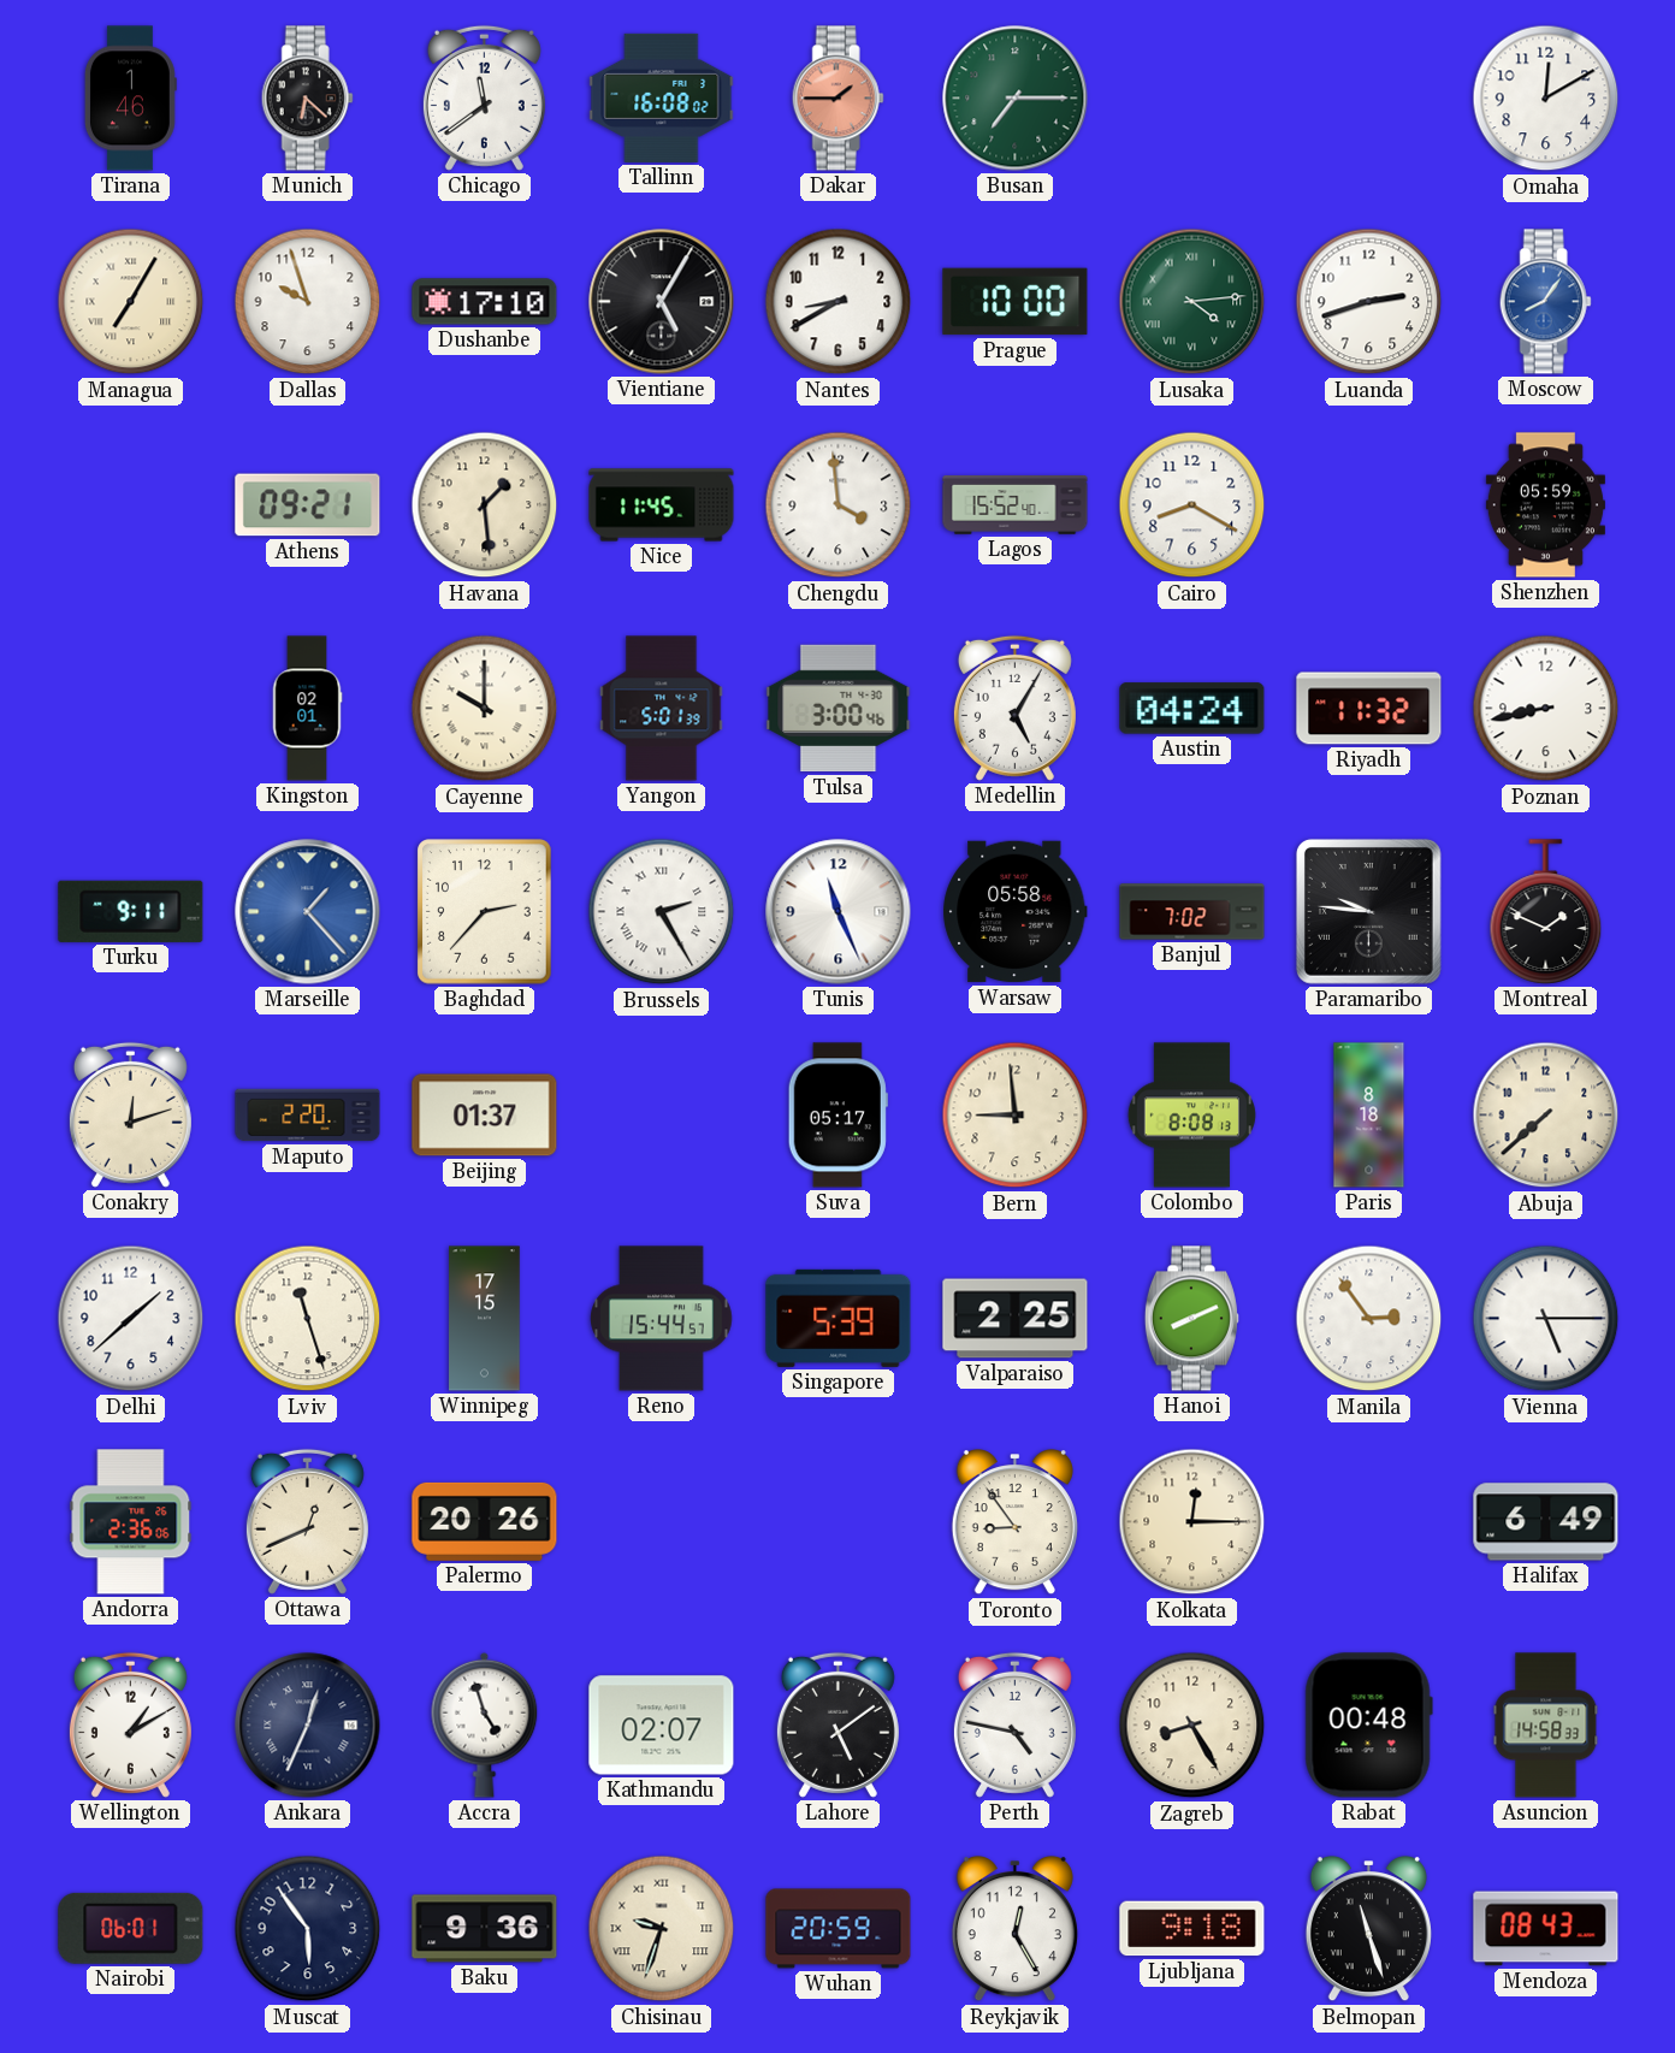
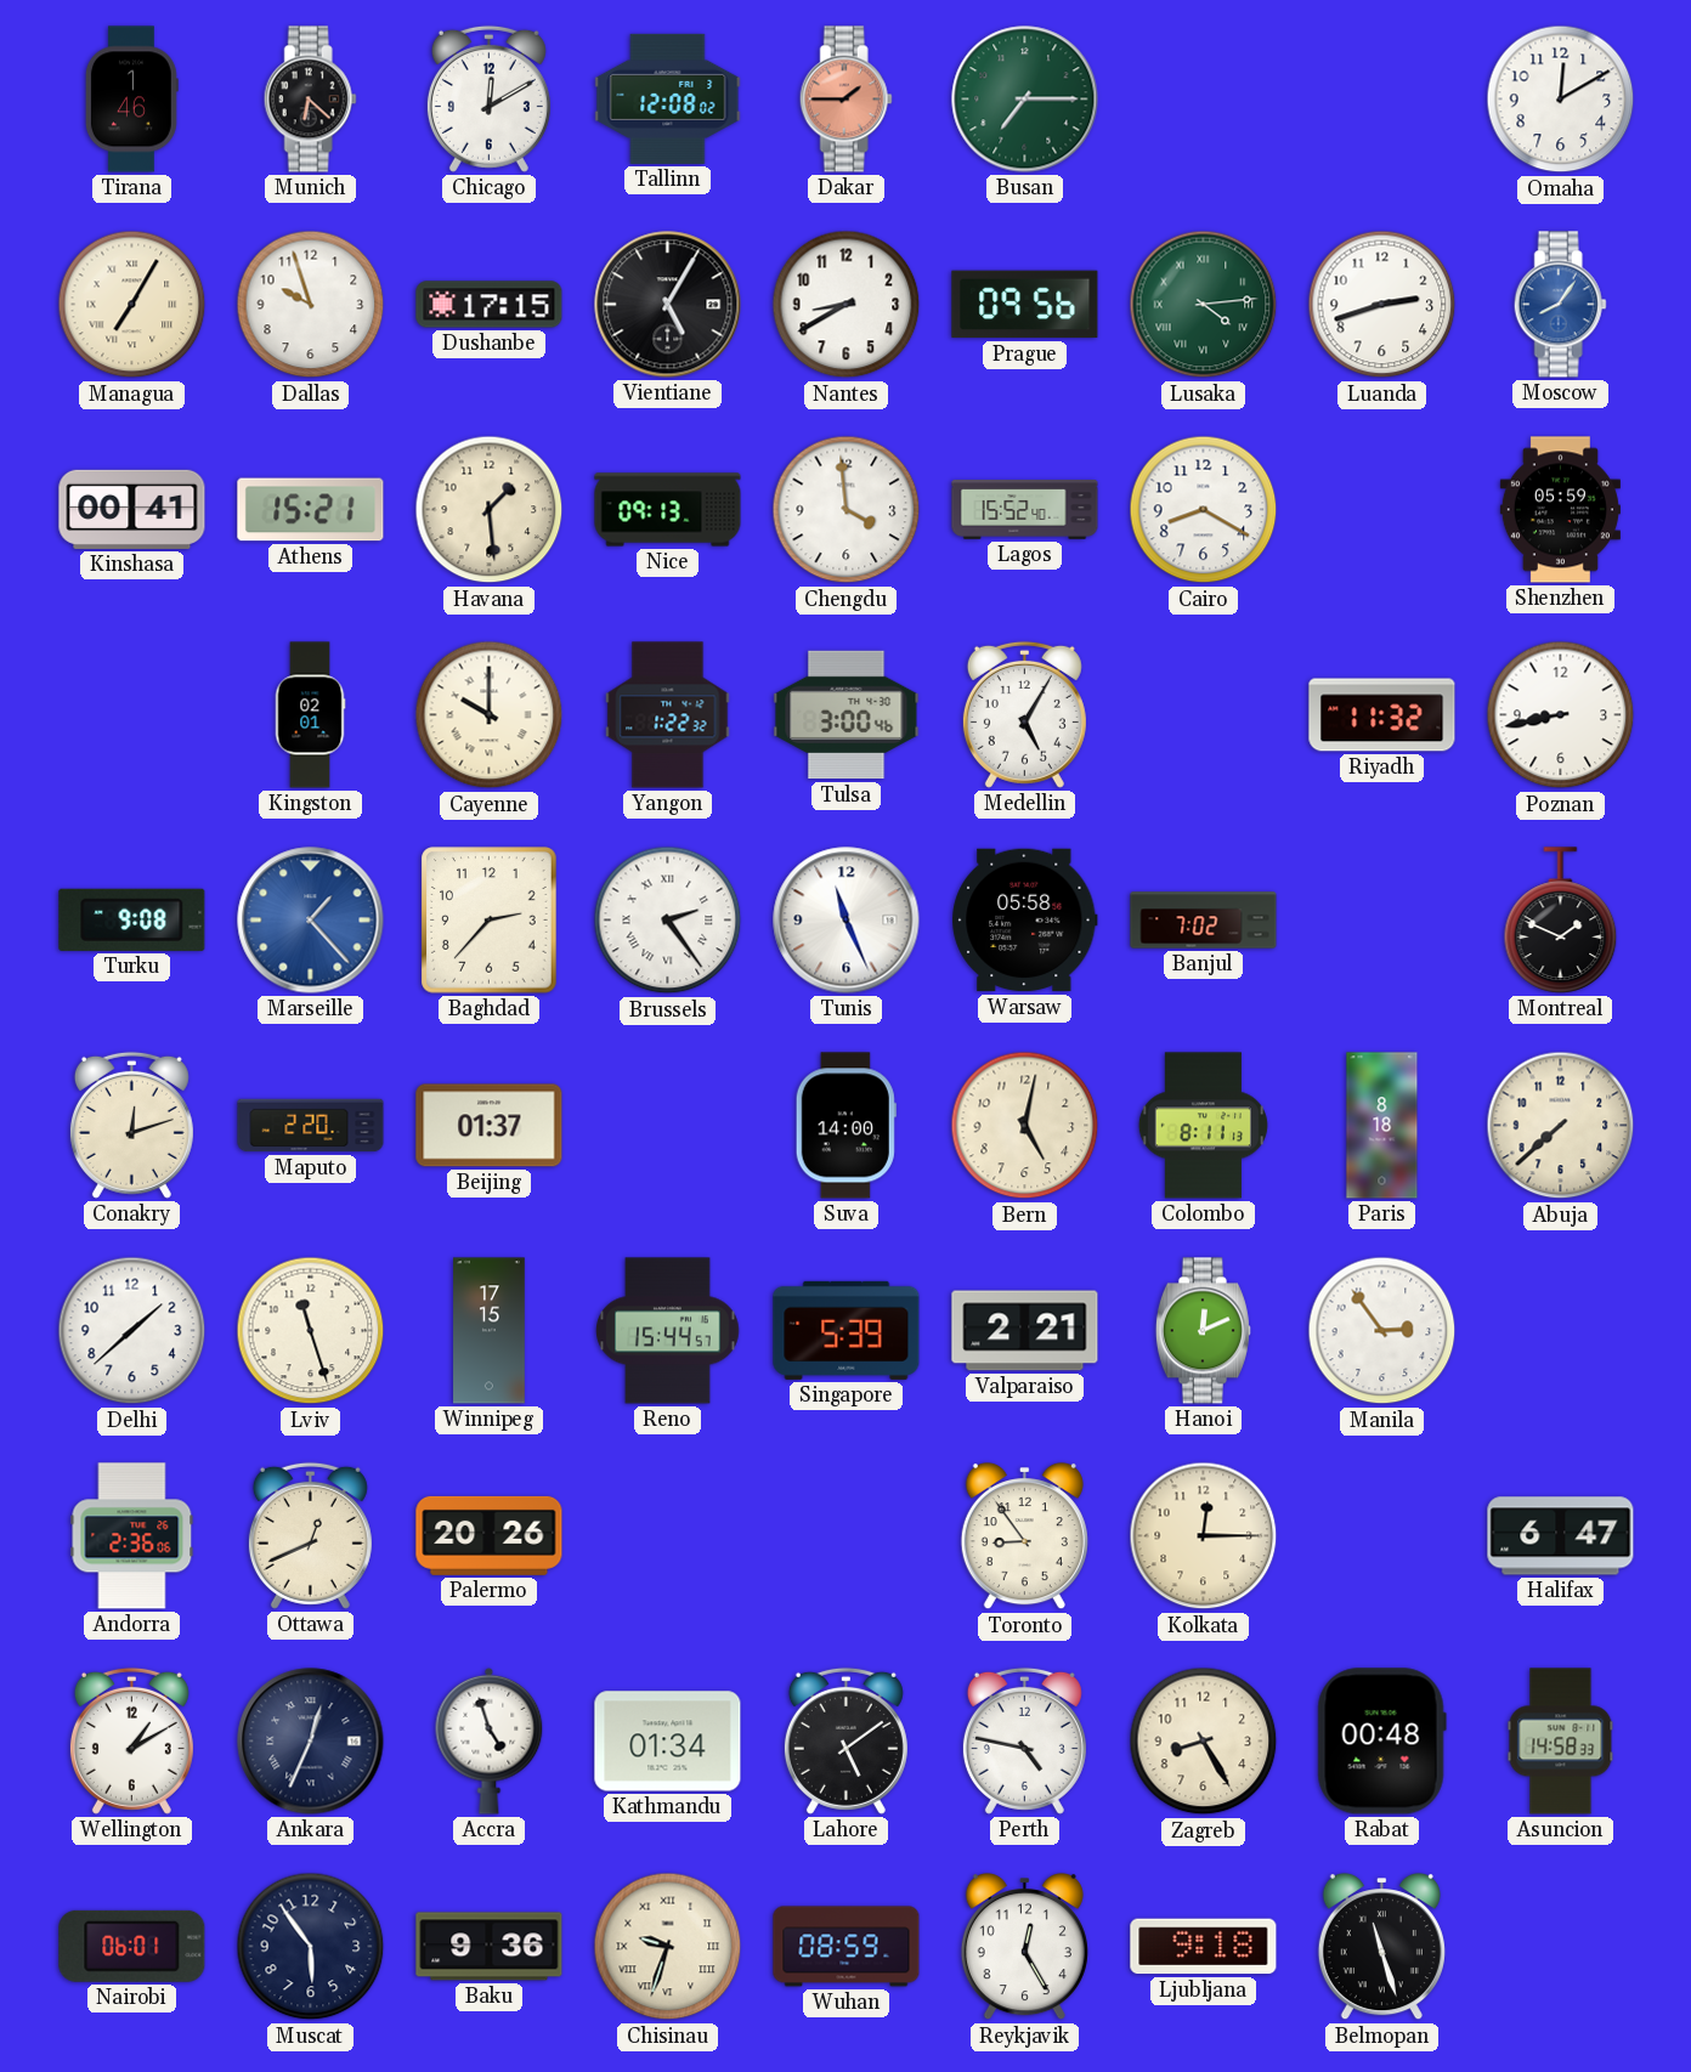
Chicago: 11:39 -> 12:10 (488, 98)
Tallinn: 16:08 -> 12:08 (668, 98)
Dushanbe: 17:10 -> 17:15 (490, 305)
Prague: 10:00 -> 09:56 (1025, 305)
Kinshasa: none -> 00:41 (132, 509)
Athens: 09:21 -> 15:21 (311, 510)
Nice: 11:45 -> 09:13 (668, 510)
Yangon: 5:01 -> 1:22 (668, 715)
Austin: 04:24 -> none (1192, 709)
Turku: 9:11 -> 9:08 (132, 919)
Brussels: 2:25 -> 2:24 (668, 921)
Paramaribo: 9:46 -> none (1368, 911)
Suva: 05:17 -> 14:00 (845, 1126)
Bern: 8:59 -> 5:02 (1025, 1126)
Colombo: 8:08 -> 8:11 (1203, 1126)
Valparaiso: 2:25 -> 2:21 (1025, 1331)
Hanoi: 8:11 -> 12:11 (1203, 1331)
Vienna: 5:15 -> none (1546, 1319)
Halifax: 6:49 -> 6:47 (1561, 1536)
Kathmandu: 02:07 -> 01:34 (668, 1742)
Wuhan: 20:59 -> 08:59 (847, 1947)
Mendoza: 08:43 -> none (1546, 1929)
